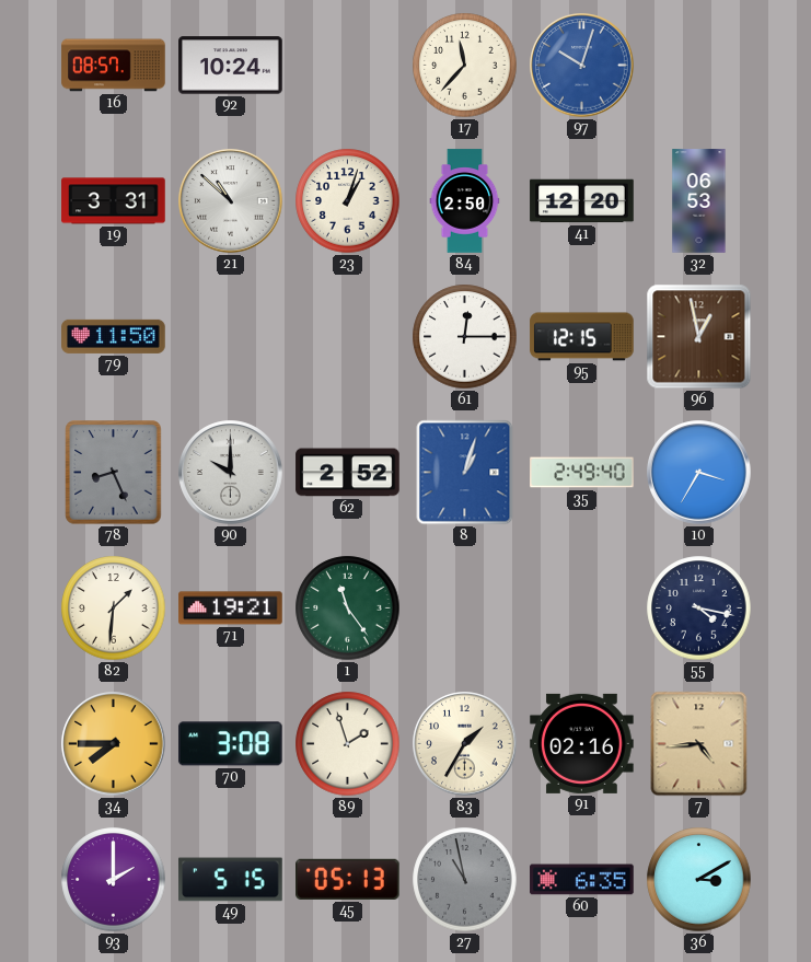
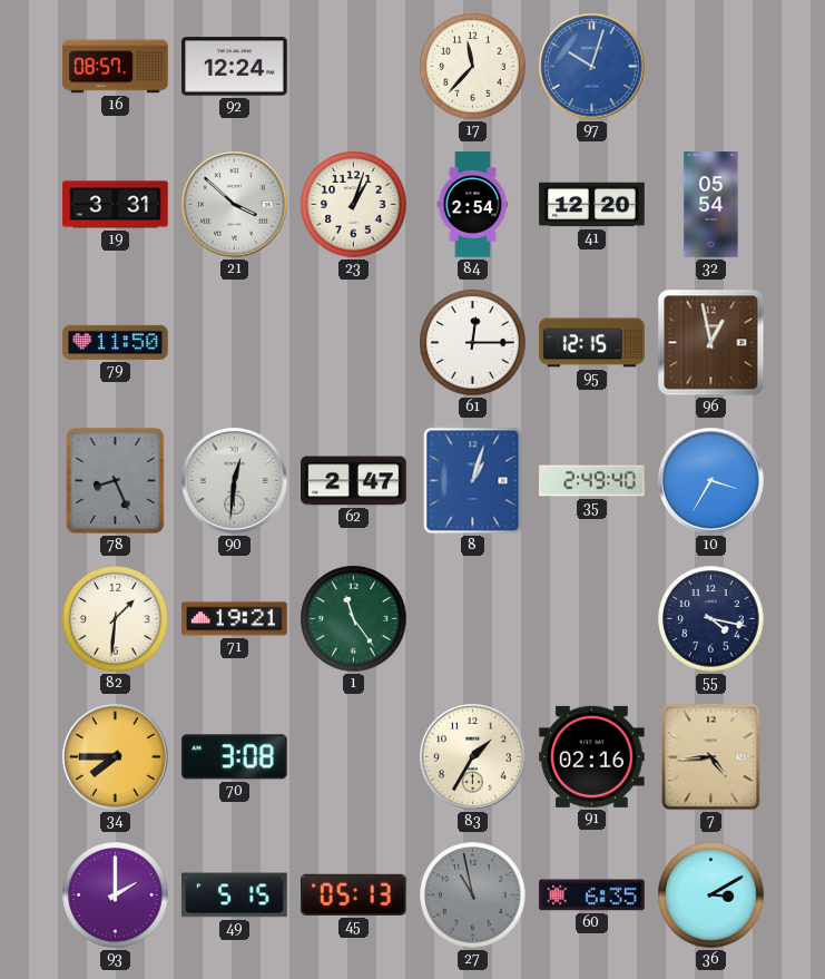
92: 10:24 -> 12:24 (235, 67)
21: 10:52 -> 3:52 (235, 205)
84: 2:50 -> 2:54 (473, 205)
32: 06:53 -> 05:54 (711, 205)
90: 10:00 -> 12:31 (235, 481)
62: 2:52 -> 2:47 (354, 481)
89: 1:57 -> none (348, 744)
